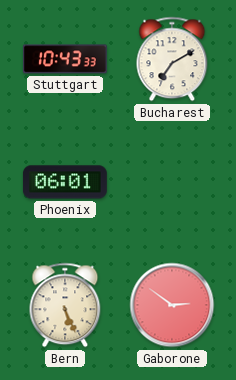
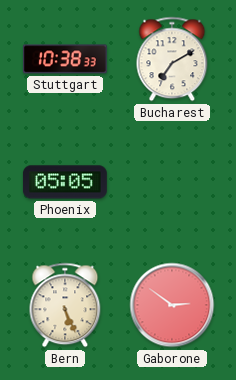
Stuttgart: 10:43 -> 10:38 (65, 59)
Phoenix: 06:01 -> 05:05 (65, 182)
